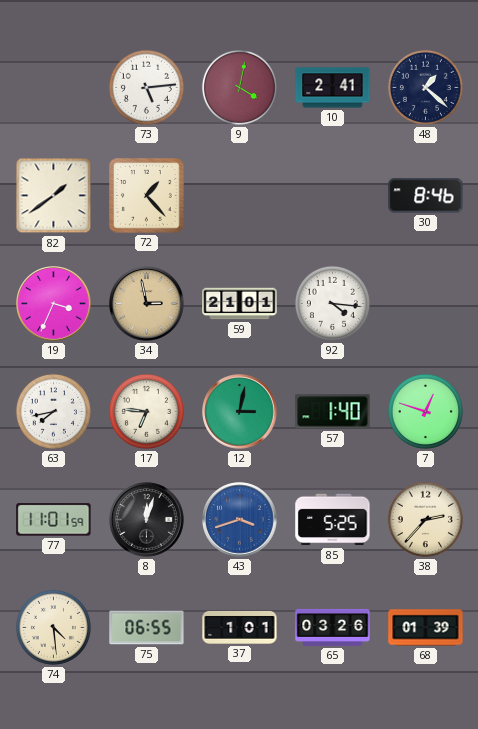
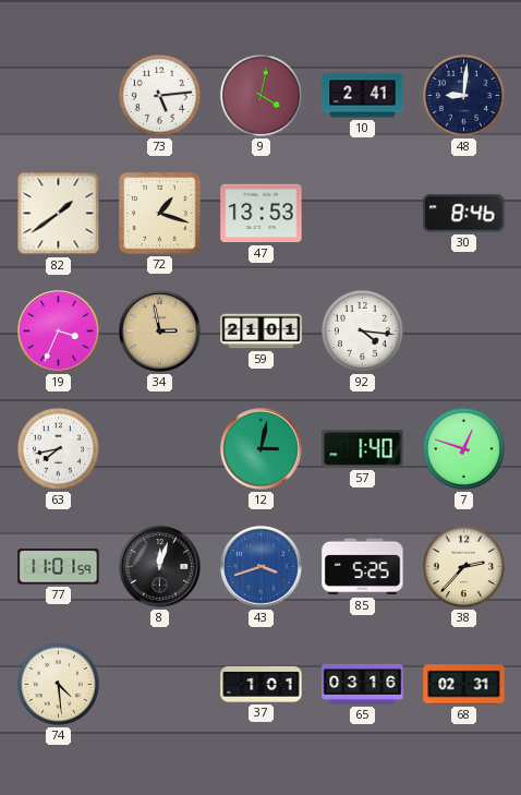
48: 1:22 -> 9:01 (463, 95)
72: 1:23 -> 1:18 (160, 214)
47: none -> 13:53 (262, 214)
17: 6:46 -> none (146, 411)
75: 06:55 -> none (147, 628)
65: 03:26 -> 03:16 (363, 684)
68: 01:39 -> 02:31 (464, 685)
